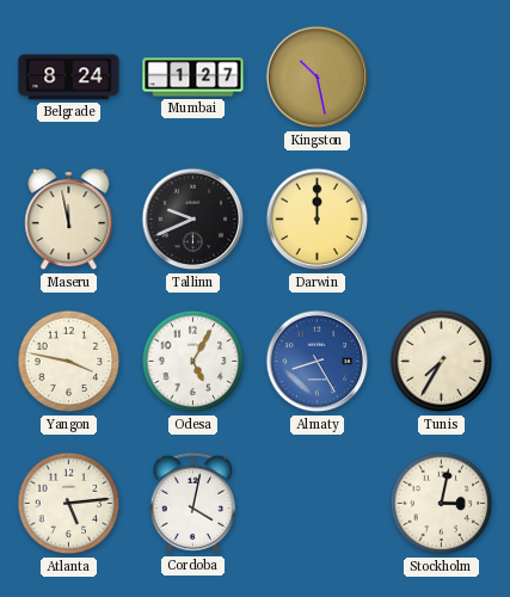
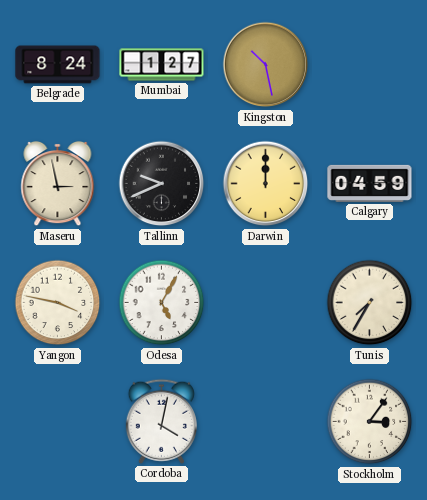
Maseru: 11:58 -> 2:58 (58, 184)
Calgary: none -> 04:59 (370, 183)
Almaty: 8:25 -> none (318, 362)
Atlanta: 5:14 -> none (69, 504)
Stockholm: 3:02 -> 3:06 (370, 422)
